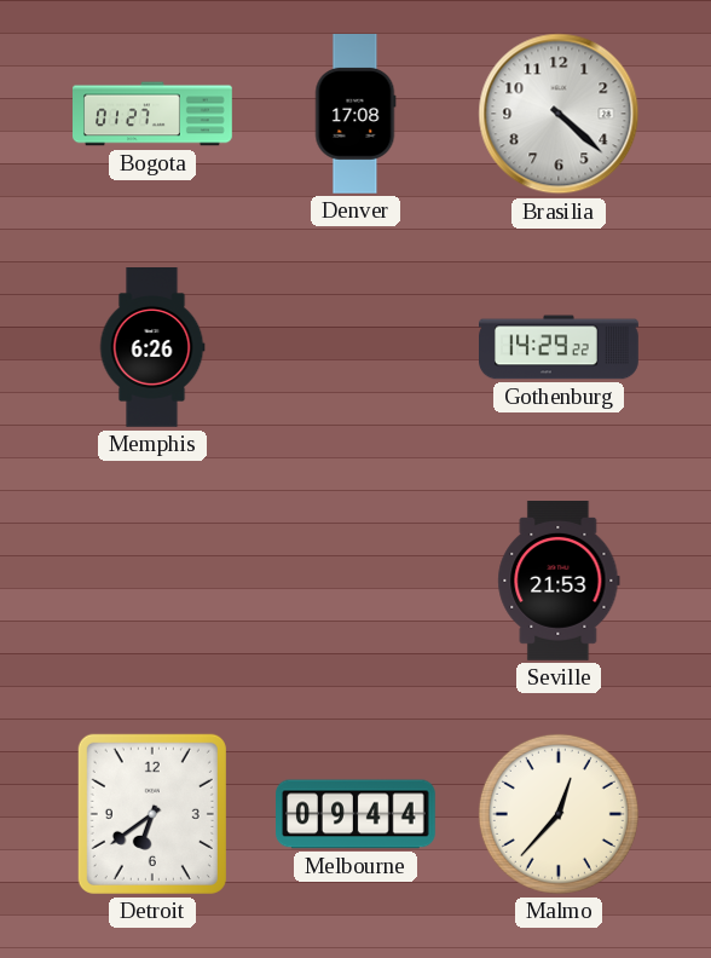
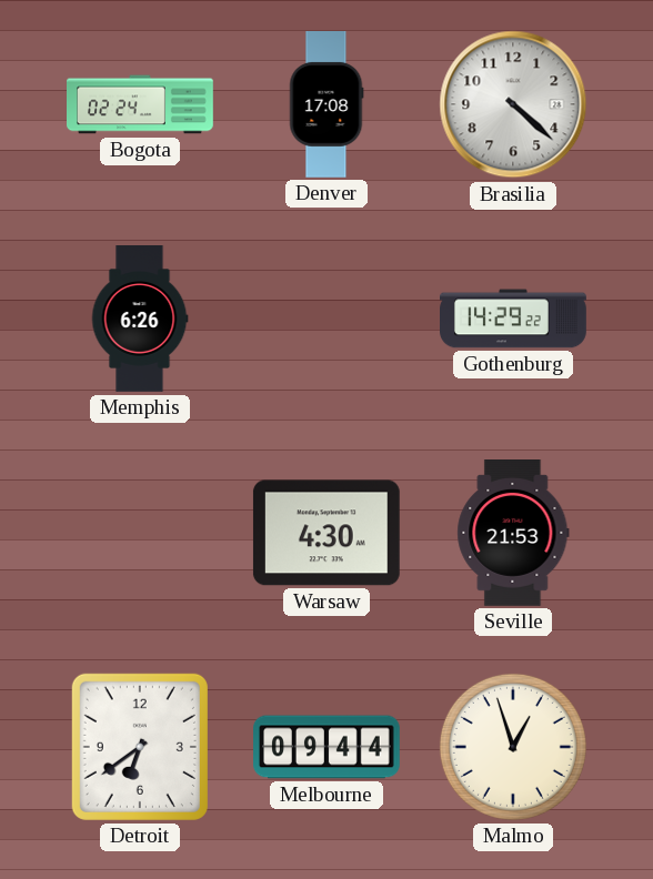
Bogota: 01:27 -> 02:24 (140, 104)
Warsaw: none -> 4:30 (326, 533)
Malmo: 12:37 -> 12:57 (513, 747)
